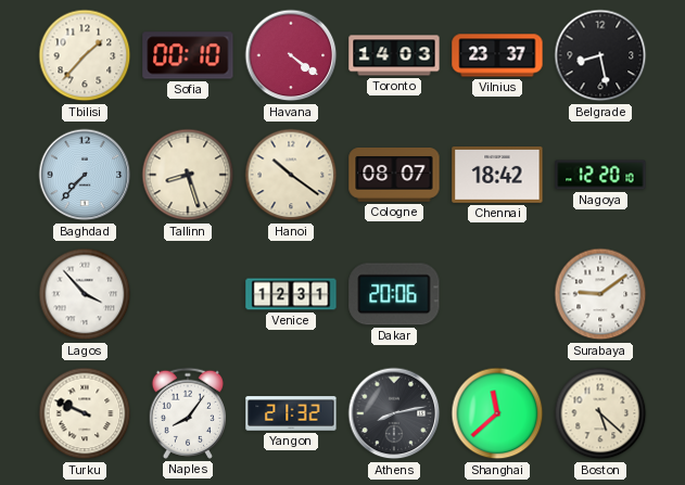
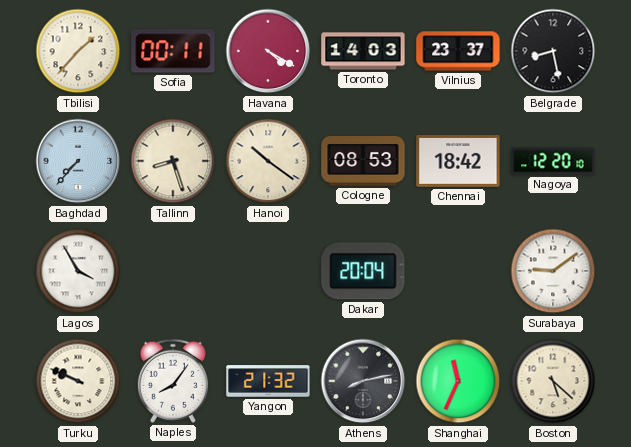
Sofia: 00:10 -> 00:11 (173, 51)
Havana: 4:21 -> 4:20 (268, 51)
Cologne: 08:07 -> 08:53 (363, 162)
Lagos: 3:53 -> 3:55 (78, 271)
Venice: 12:31 -> none (291, 294)
Dakar: 20:06 -> 20:04 (363, 271)
Shanghai: 11:38 -> 11:34 (458, 381)
